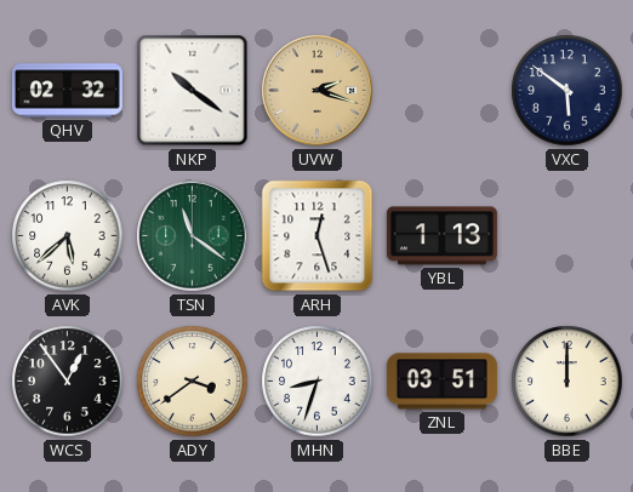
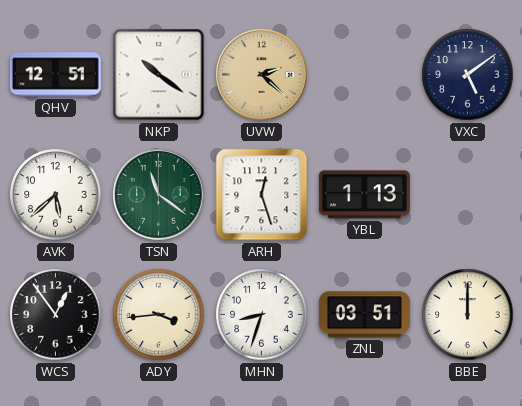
QHV: 02:32 -> 12:51 (55, 75)
UVW: 2:18 -> 2:22 (262, 75)
VXC: 5:51 -> 5:09 (468, 75)
ADY: 3:39 -> 3:44 (159, 315)
